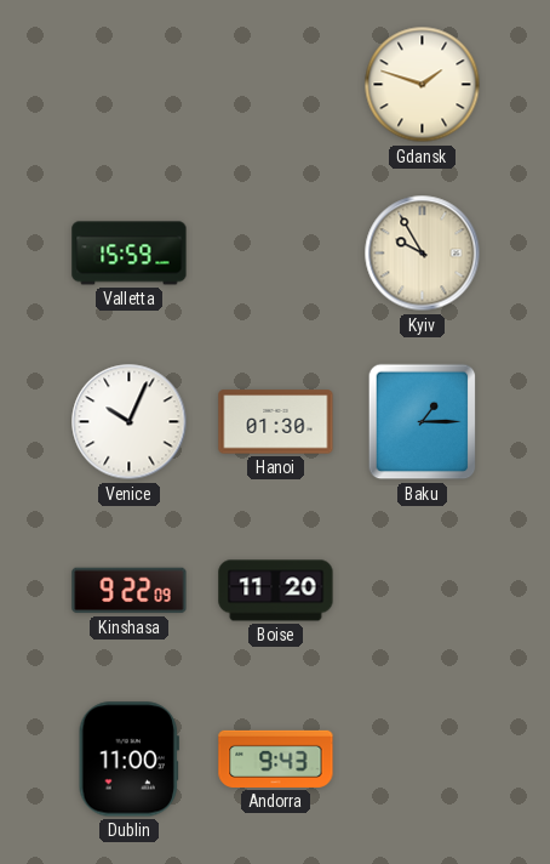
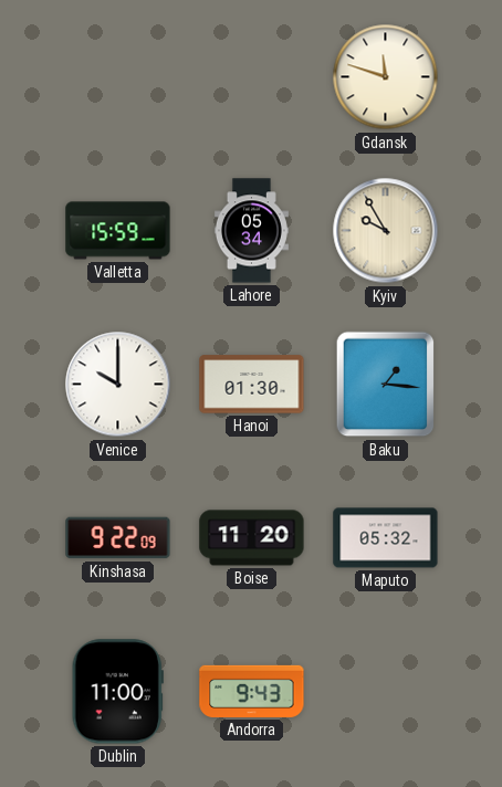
Gdansk: 1:48 -> 11:48 (386, 77)
Lahore: none -> 05:34 (251, 231)
Venice: 10:04 -> 10:00 (118, 385)
Baku: 1:15 -> 1:16 (386, 385)
Maputo: none -> 05:32 (386, 538)
